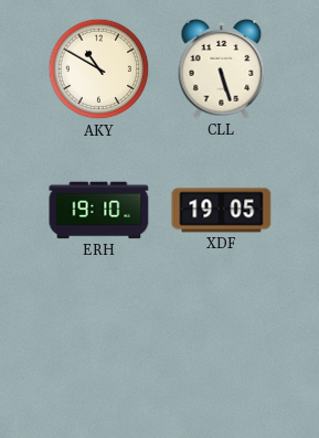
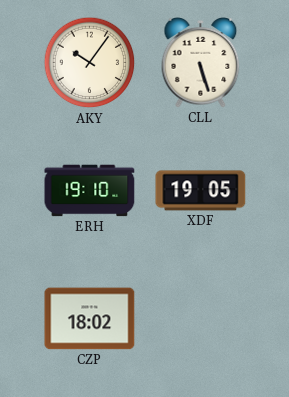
AKY: 10:50 -> 10:06 (90, 63)
CZP: none -> 18:02 (90, 319)
